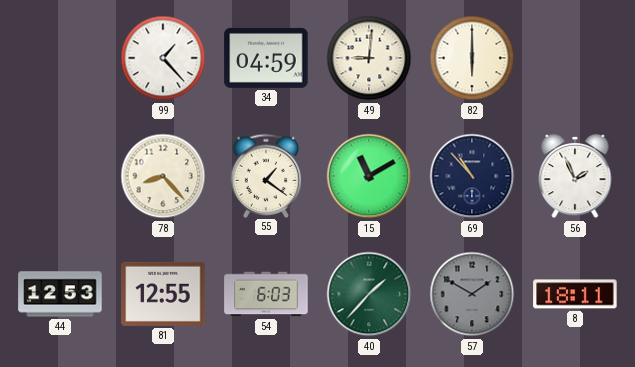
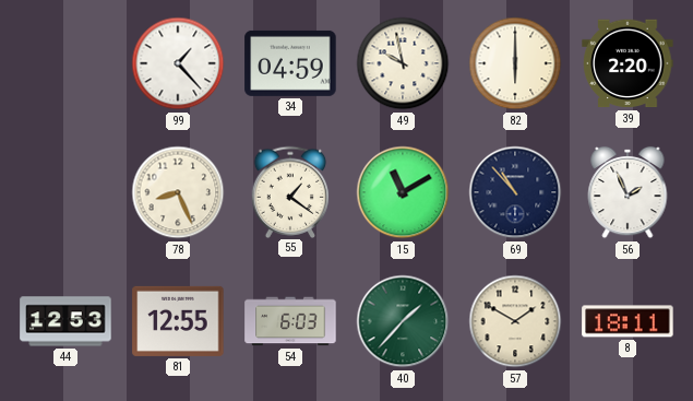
49: 9:01 -> 9:58 (403, 63)
39: none -> 2:20 (628, 63)
78: 8:23 -> 8:26 (178, 192)
57 dial: grey -> cream (515, 321)
